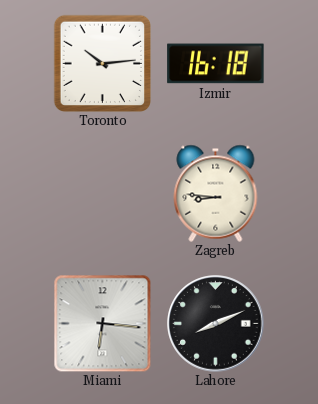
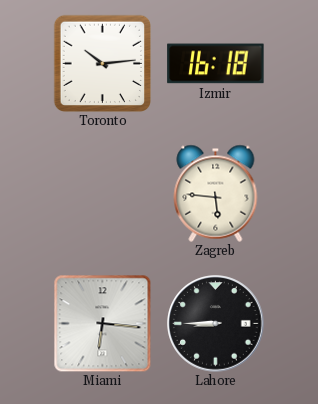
Zagreb: 8:46 -> 5:46 (216, 193)
Lahore: 8:11 -> 8:45 (216, 324)
